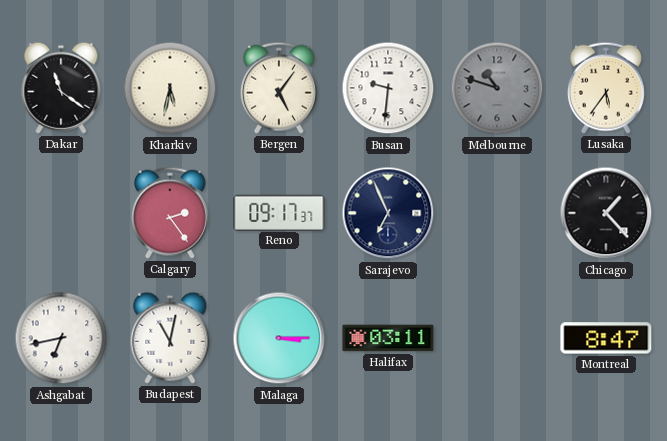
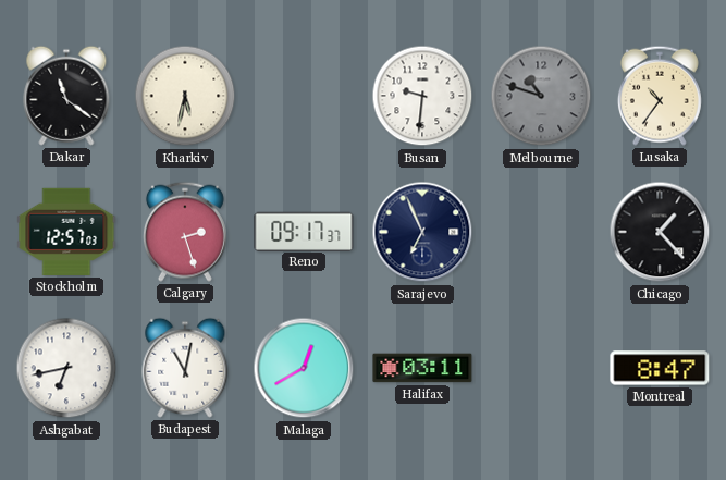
Bergen: 5:06 -> none (279, 88)
Lusaka: 5:36 -> 10:36 (660, 96)
Stockholm: none -> 12:57 (66, 232)
Calgary: 2:24 -> 2:27 (185, 232)
Malaga: 3:15 -> 12:40 (304, 368)
